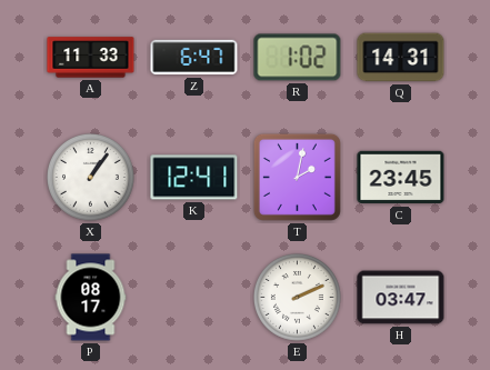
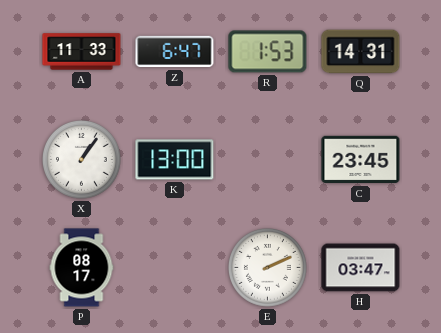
R: 1:02 -> 1:53 (268, 52)
K: 12:41 -> 13:00 (175, 160)
T: 2:02 -> none (297, 177)
